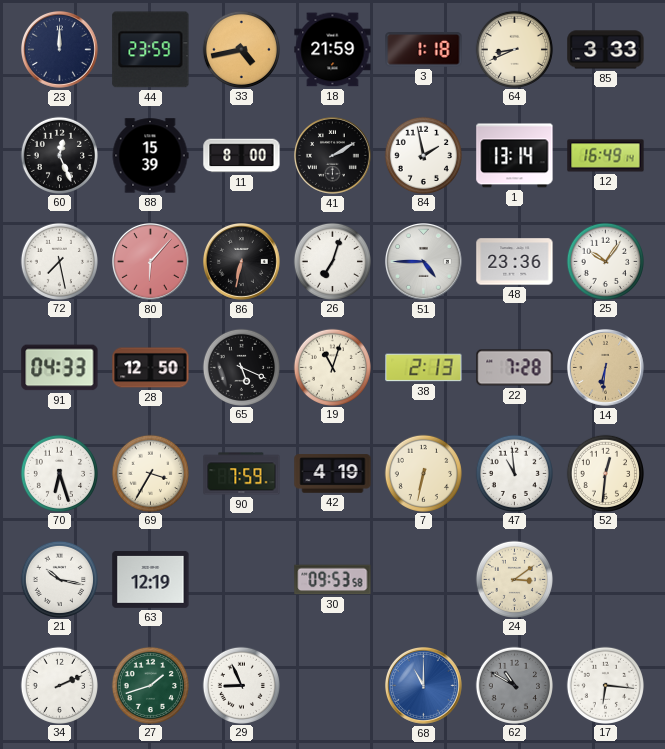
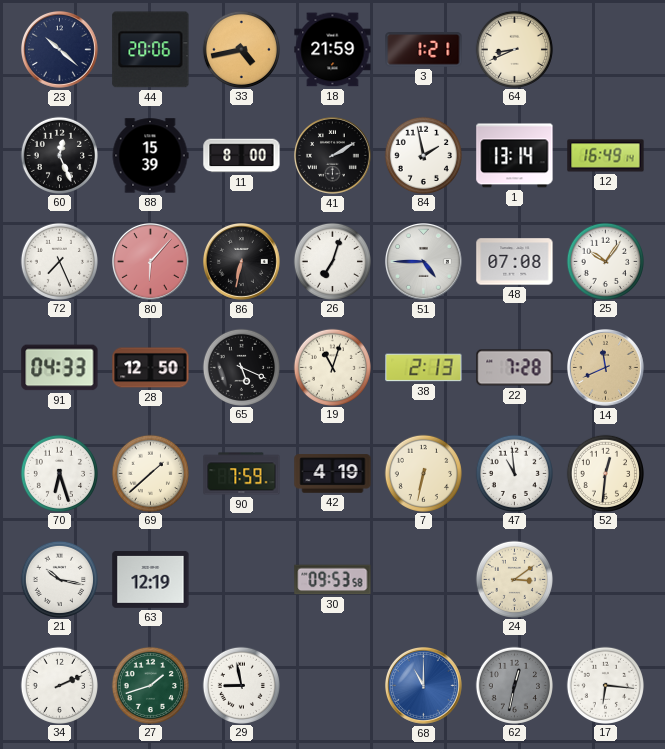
23: 12:00 -> 10:22 (60, 50)
44: 23:59 -> 20:06 (151, 50)
3: 1:18 -> 1:21 (424, 50)
85: 3:33 -> none (606, 50)
72: 7:28 -> 7:26 (59, 261)
48: 23:36 -> 07:08 (515, 262)
14: 6:31 -> 11:41 (606, 368)
69: 3:35 -> 1:38 (150, 473)
29: 8:56 -> 8:58 (241, 685)
62: 10:50 -> 12:32 (514, 685)
